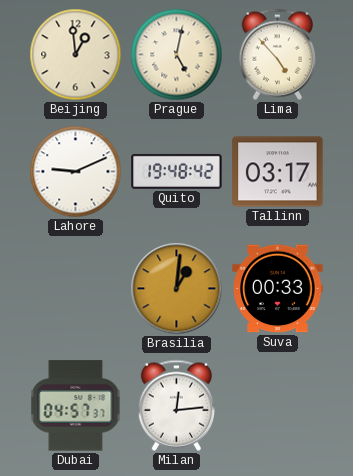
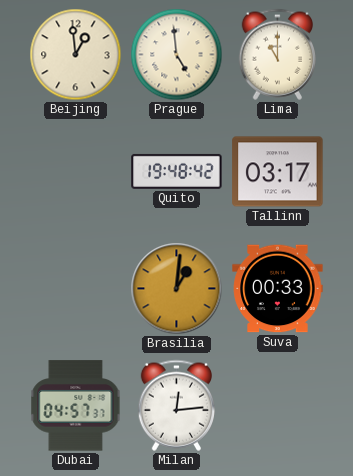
Prague: 5:02 -> 4:59 (177, 55)
Lima: 4:53 -> 11:00 (277, 54)
Lahore: 9:11 -> none (76, 172)
